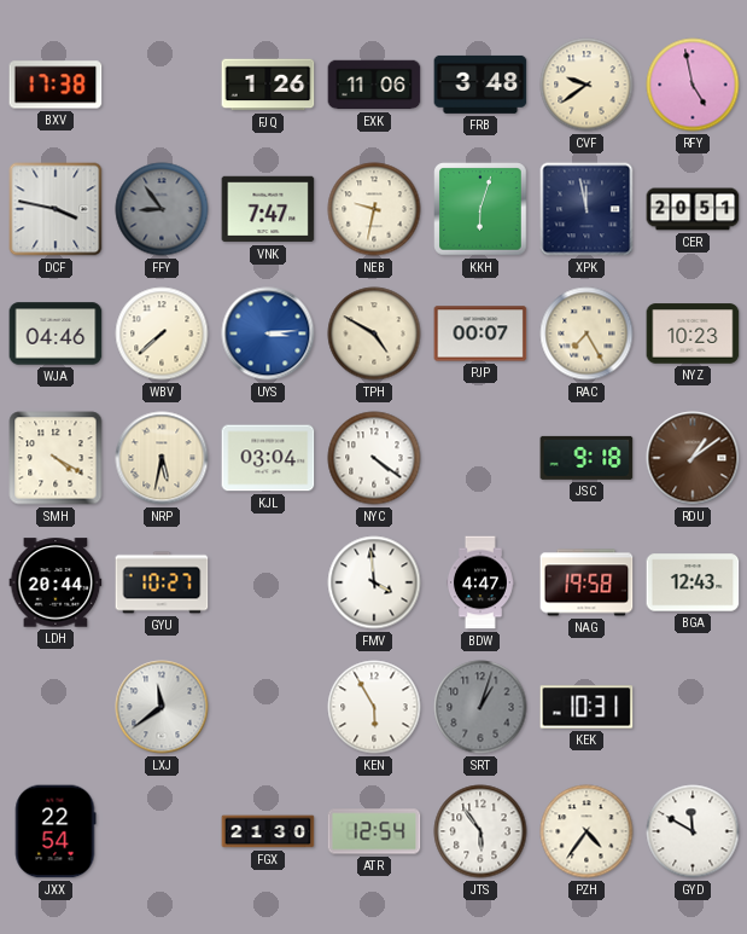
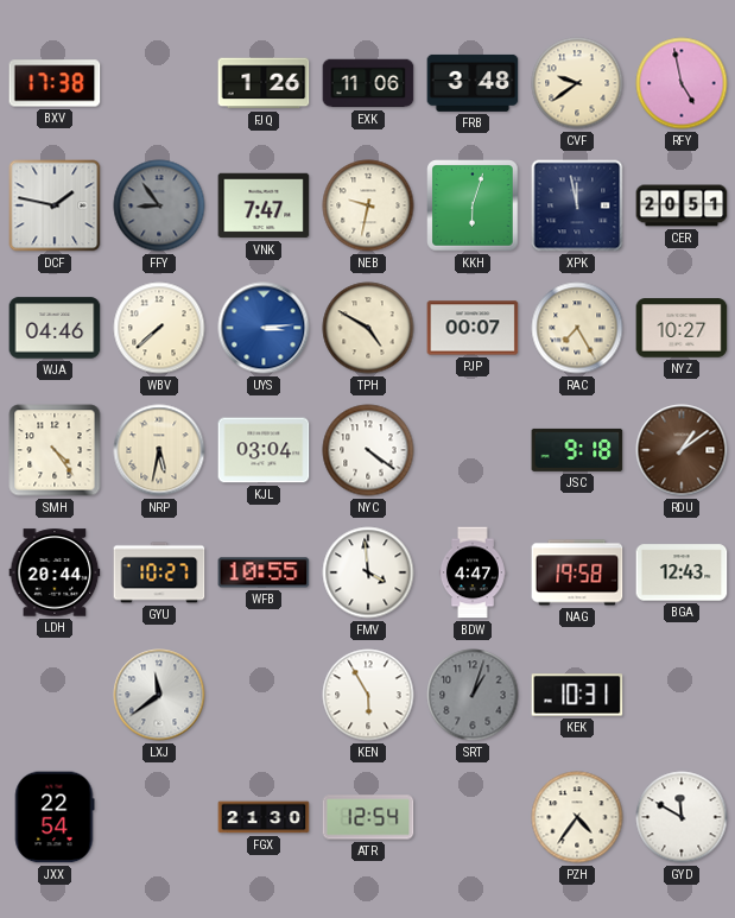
DCF: 3:47 -> 1:47 (55, 205)
NYZ: 10:23 -> 10:27 (682, 328)
SMH: 4:20 -> 4:24 (55, 450)
WFB: none -> 10:55 (264, 572)
JTS: 5:54 -> none (480, 831)
